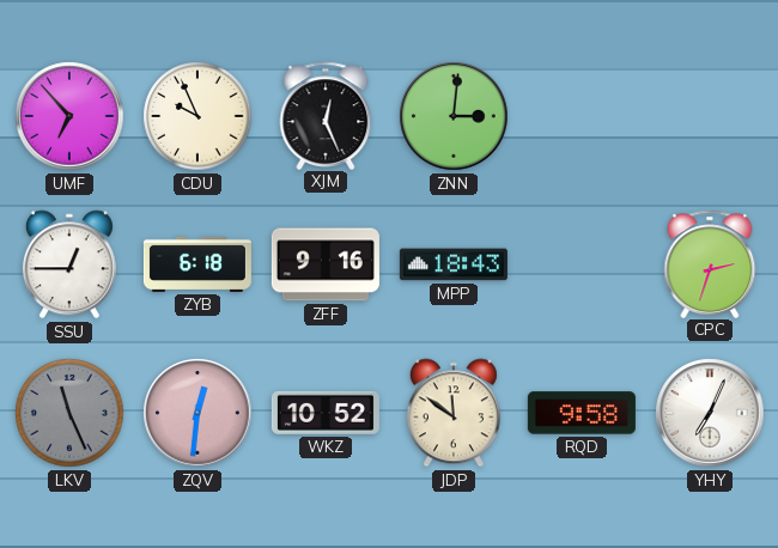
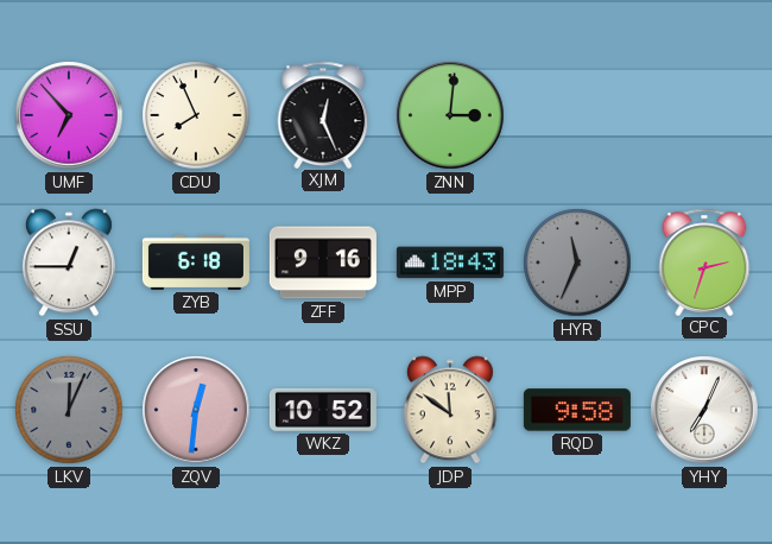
CDU: 9:56 -> 7:56 (196, 115)
HYR: none -> 11:34 (577, 262)
LKV: 11:26 -> 12:04 (69, 410)
